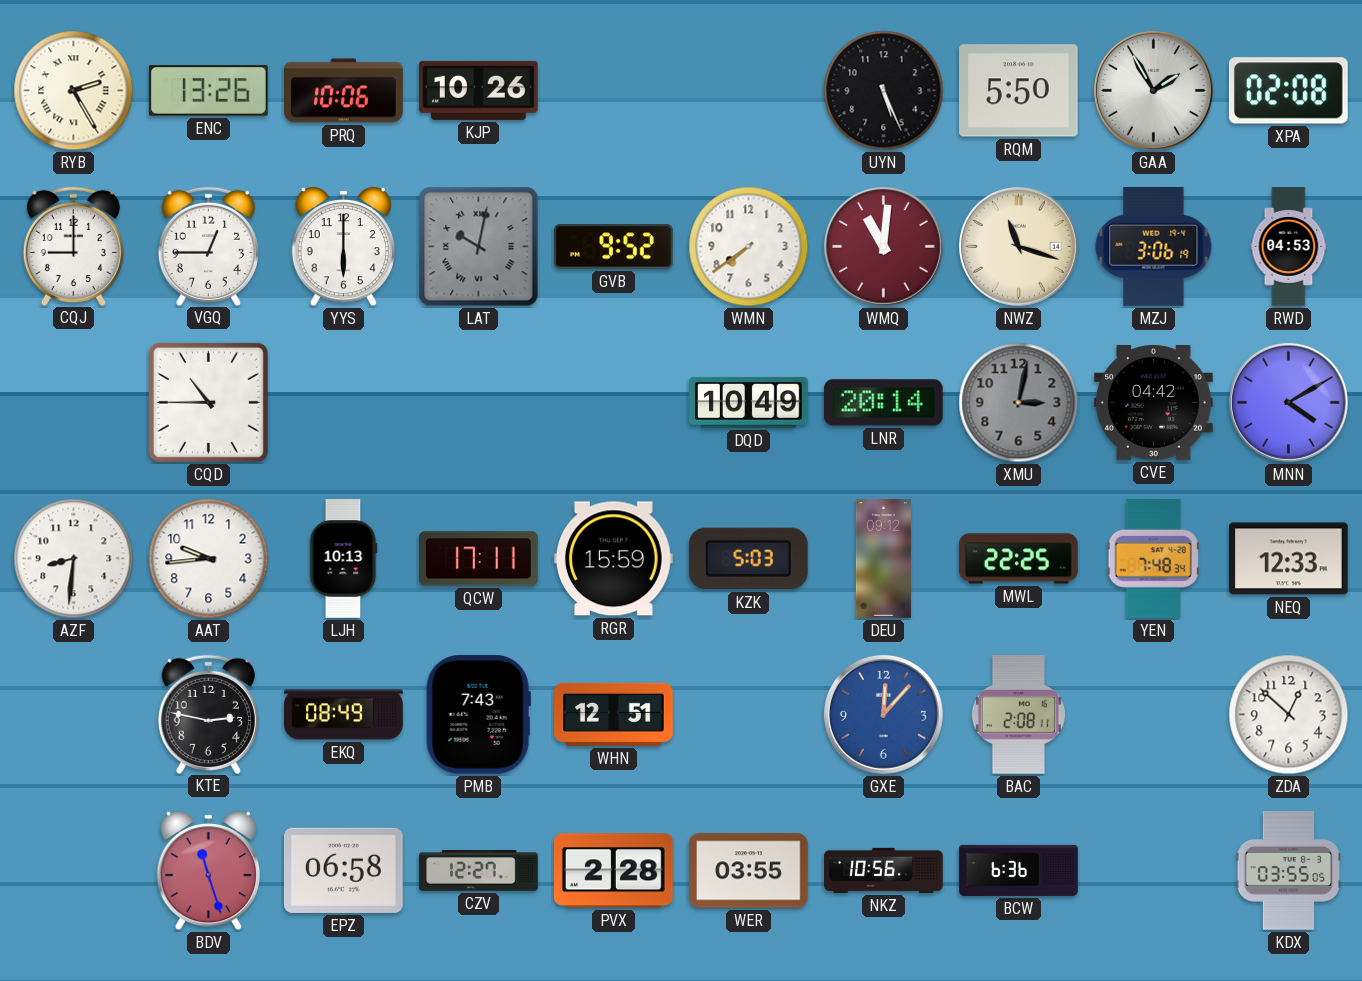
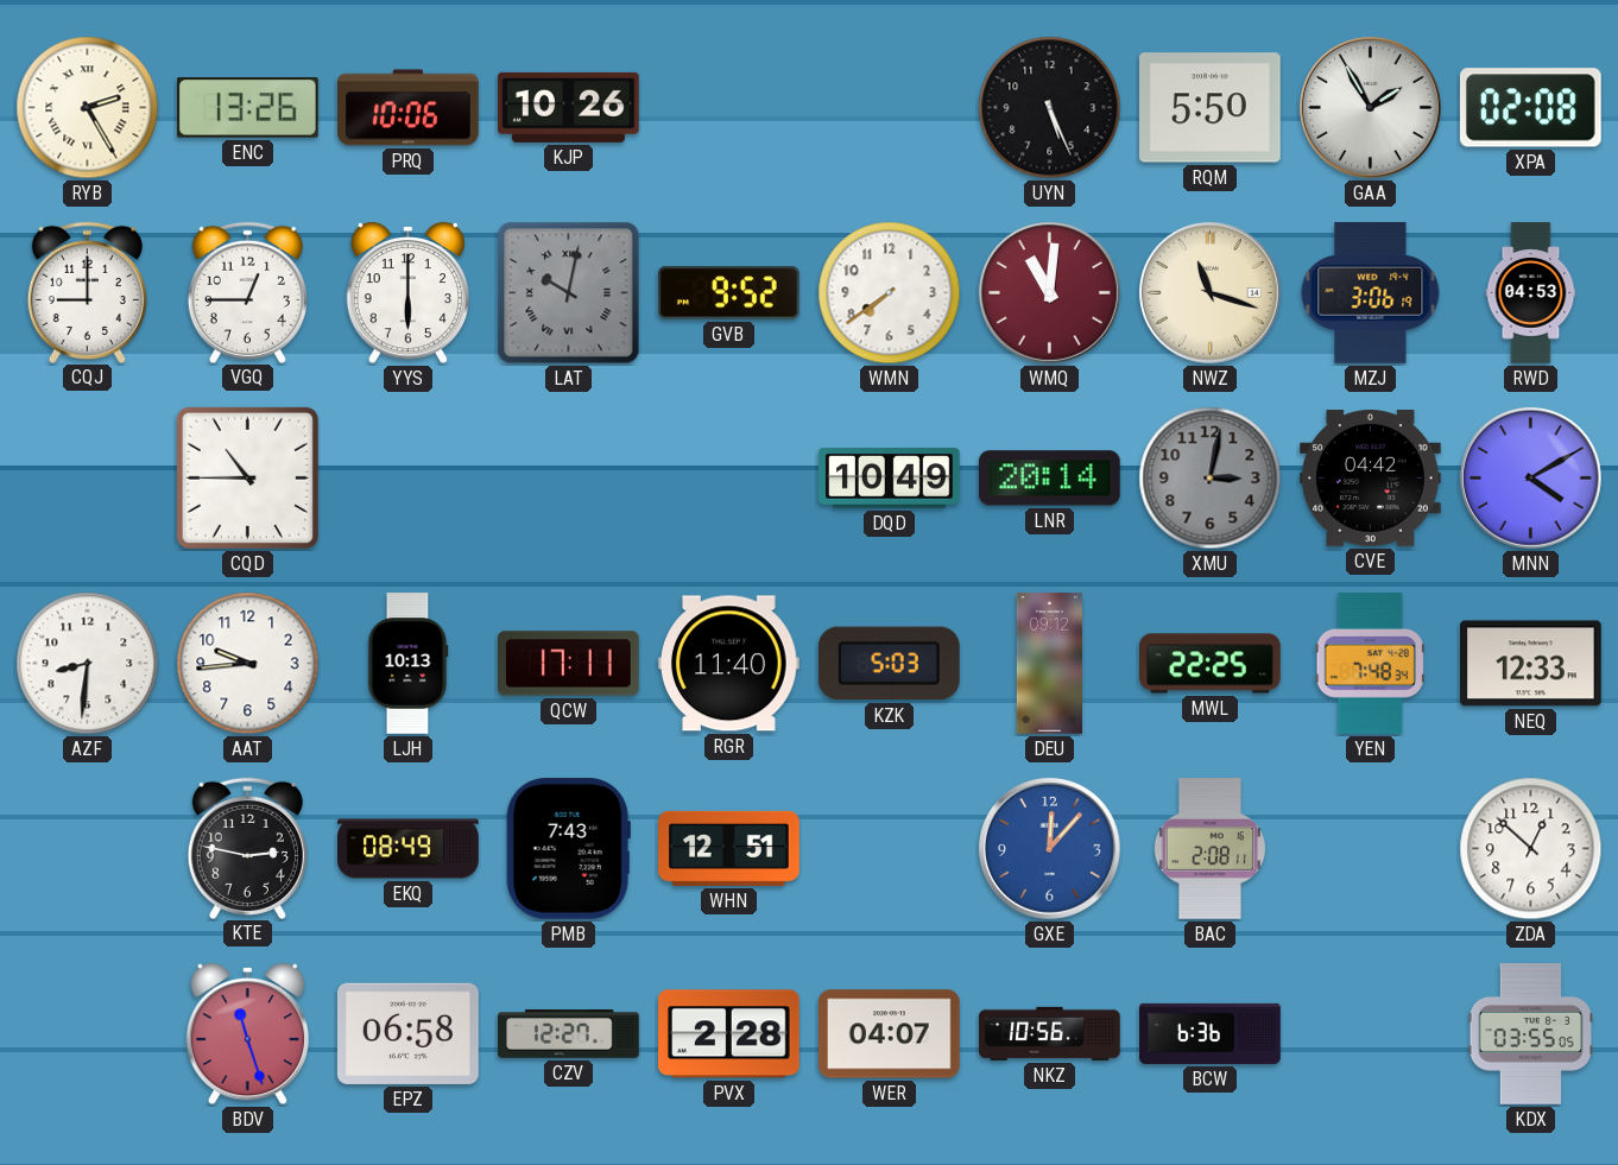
RGR: 15:59 -> 11:40 (729, 664)
WER: 03:55 -> 04:07 (890, 1034)
